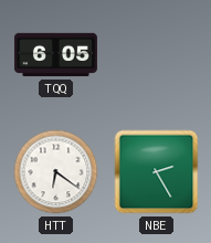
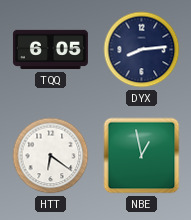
DYX: none -> 8:14 (142, 50)
NBE: 2:25 -> 12:58 (142, 156)
